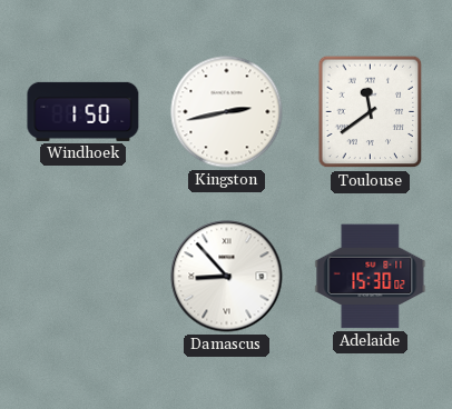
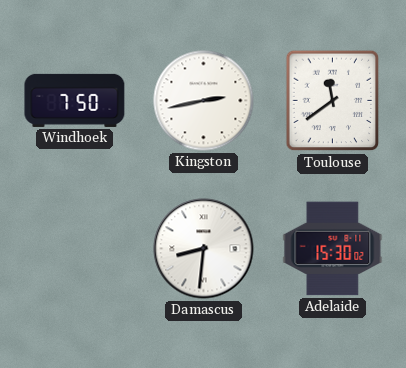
Windhoek: 1:50 -> 7:50 (75, 100)
Damascus: 8:53 -> 8:31 (204, 249)
